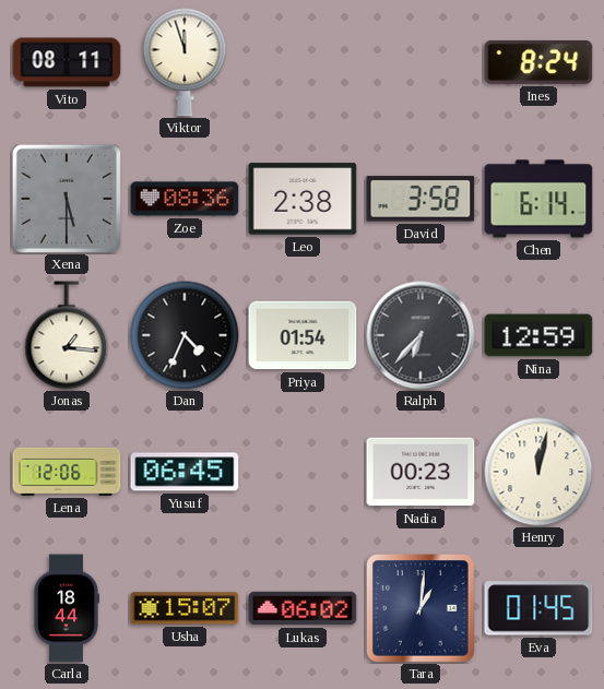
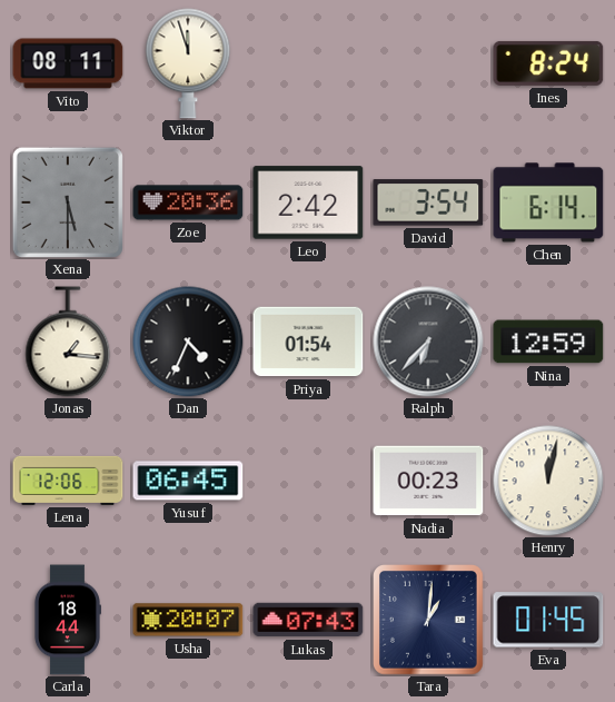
Zoe: 08:36 -> 20:36 (188, 202)
Leo: 2:38 -> 2:42 (308, 202)
David: 3:58 -> 3:54 (428, 202)
Usha: 15:07 -> 20:07 (188, 620)
Lukas: 06:02 -> 07:43 (308, 620)
